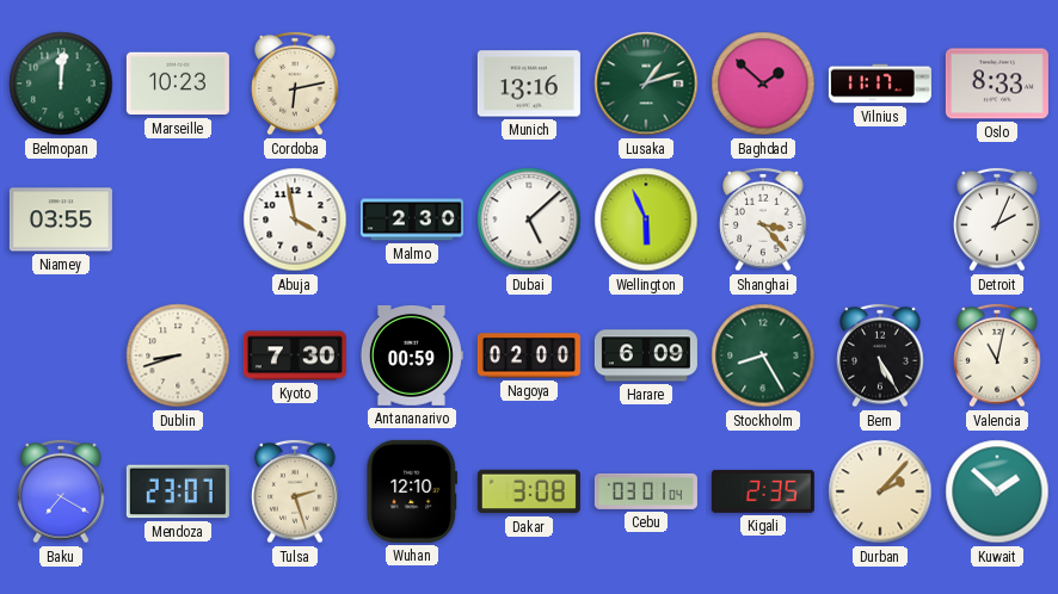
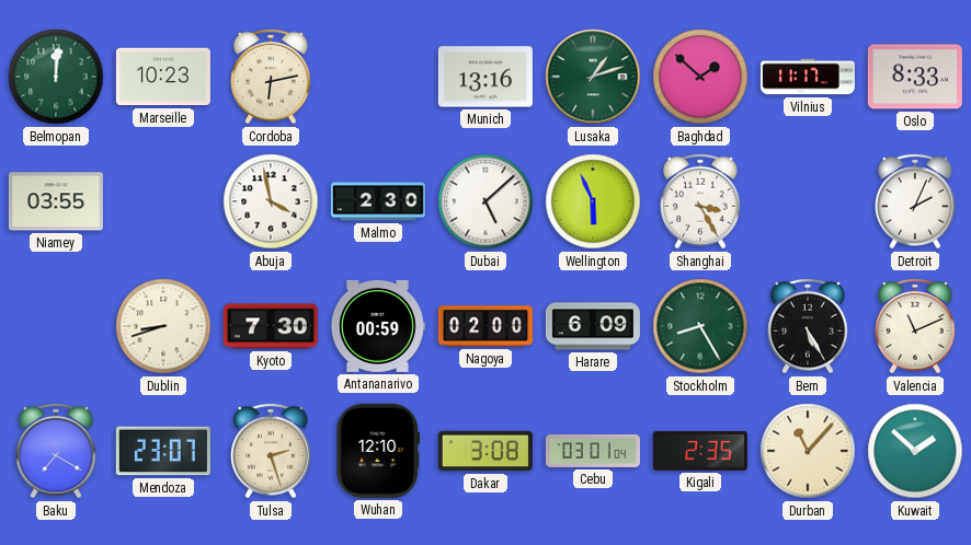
Shanghai: 3:23 -> 3:25 (700, 201)
Valencia: 11:02 -> 11:11 (915, 326)
Durban: 2:07 -> 11:07 (808, 451)
